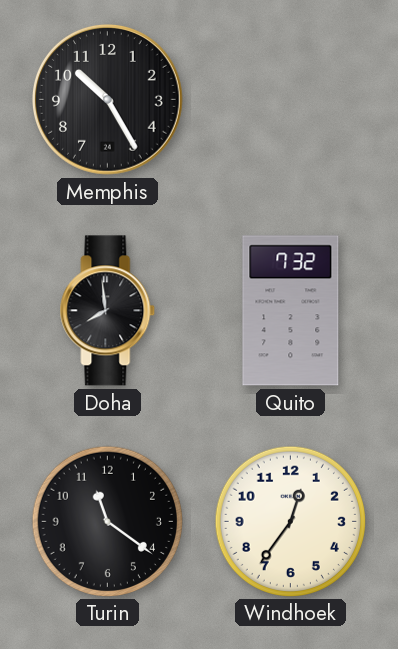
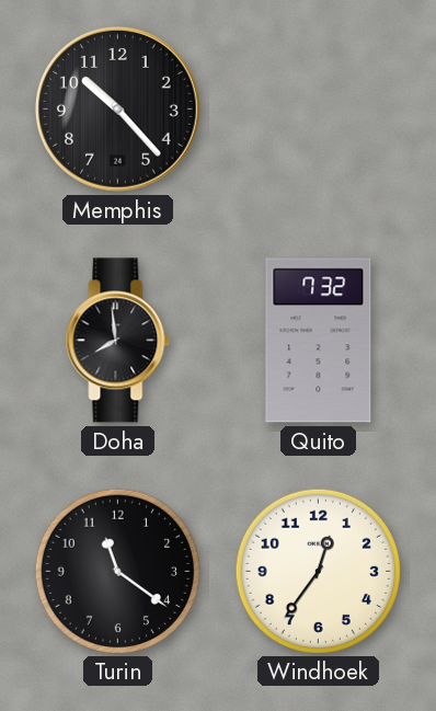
Memphis: 10:25 -> 10:23 (118, 110)
